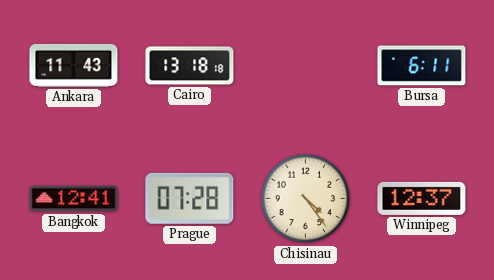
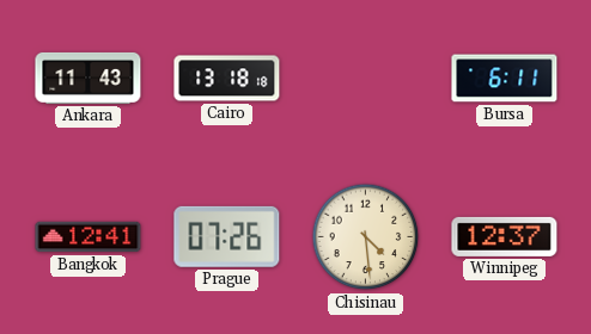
Prague: 07:28 -> 07:26 (227, 236)
Chisinau: 4:24 -> 4:29 (366, 237)
